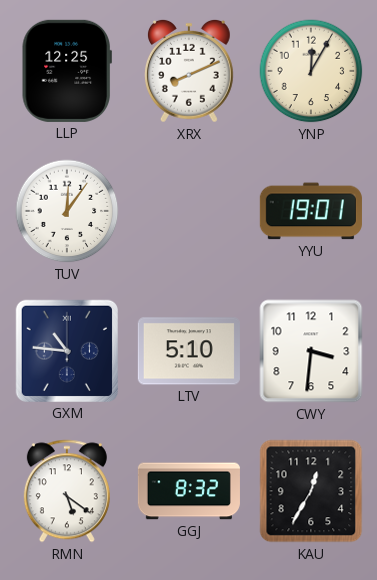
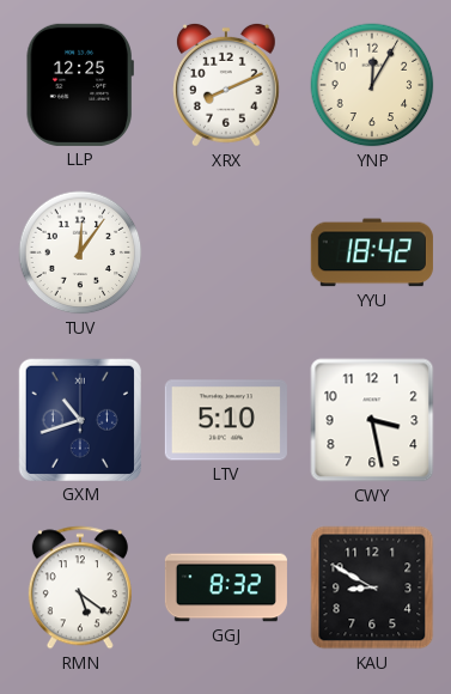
YYU: 19:01 -> 18:42 (372, 252)
GXM: 10:46 -> 10:42 (80, 420)
CWY: 3:31 -> 3:28 (372, 420)
KAU: 12:35 -> 8:50 (372, 588)
